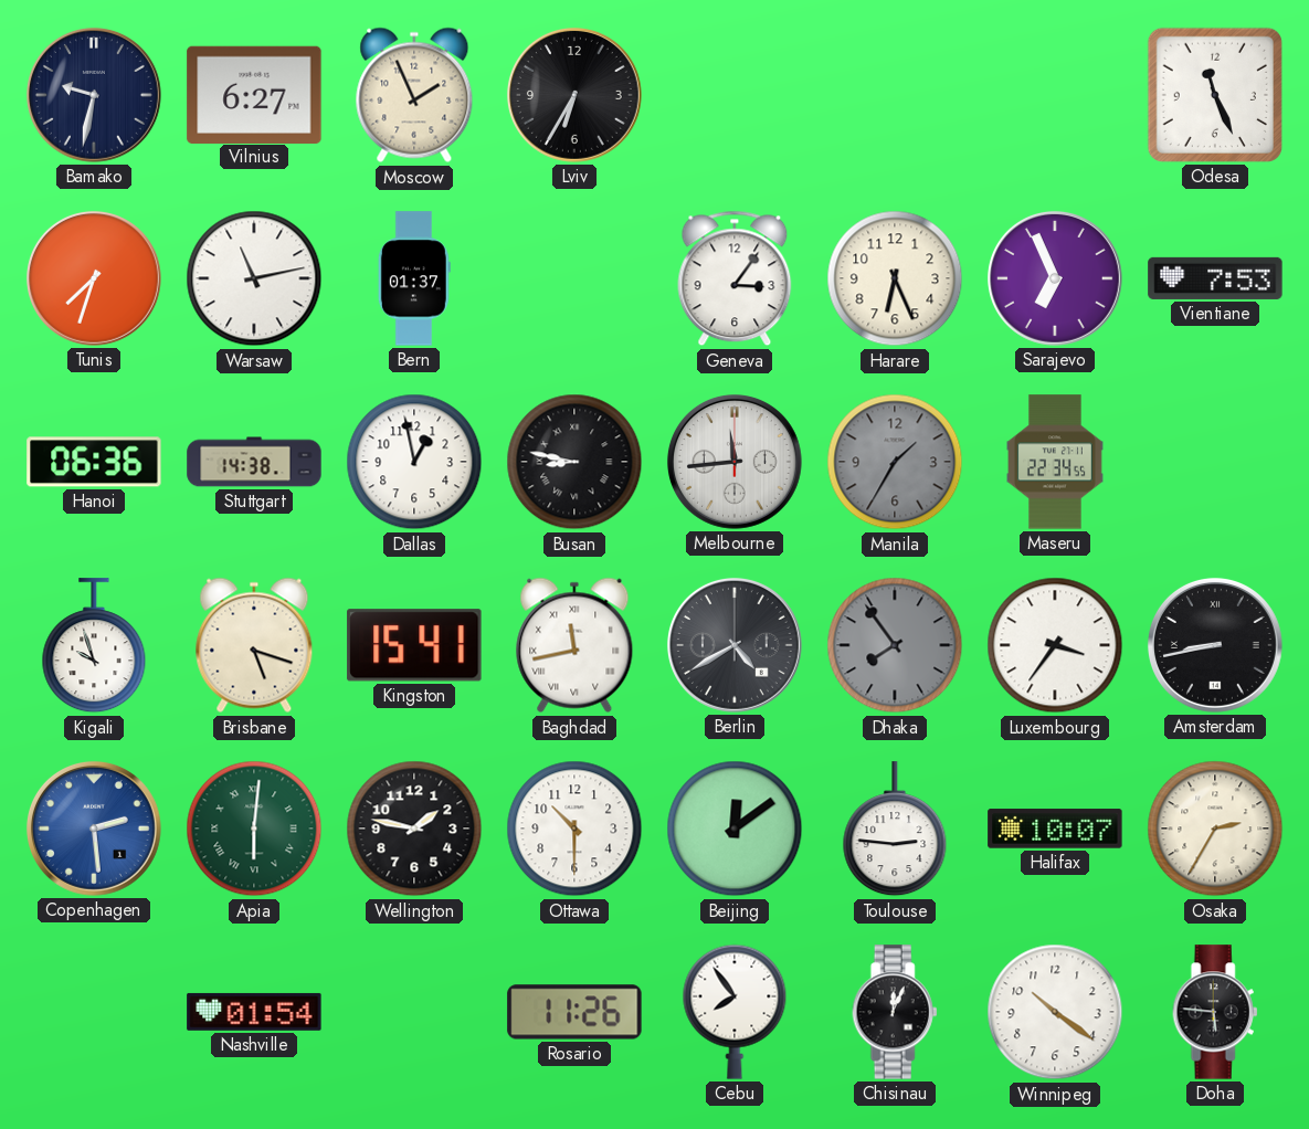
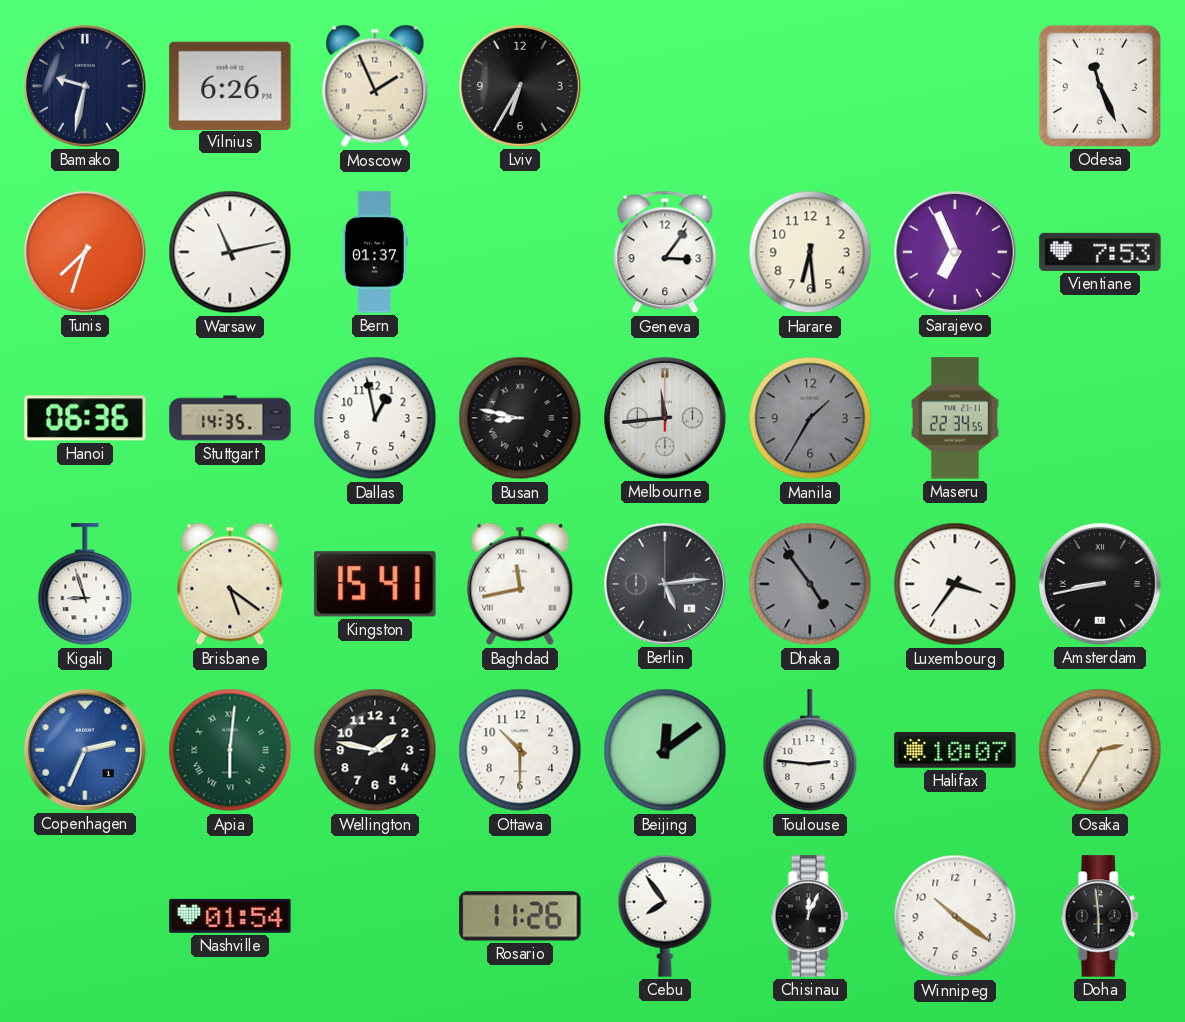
Vilnius: 6:27 -> 6:26 (230, 85)
Harare: 6:26 -> 6:29 (810, 252)
Stuttgart: 14:38 -> 14:35 (230, 418)
Kigali: 9:57 -> 8:57 (85, 585)
Brisbane: 5:18 -> 5:21 (230, 584)
Berlin: 4:40 -> 5:14 (665, 584)
Dhaka: 7:54 -> 4:54 (810, 584)
Copenhagen: 2:29 -> 2:34 (85, 750)
Doha: 5:46 -> 5:59 (1100, 916)
